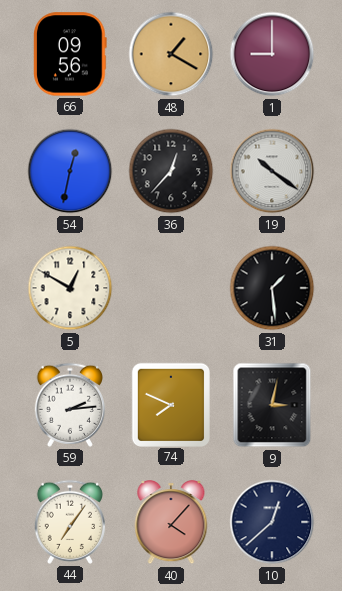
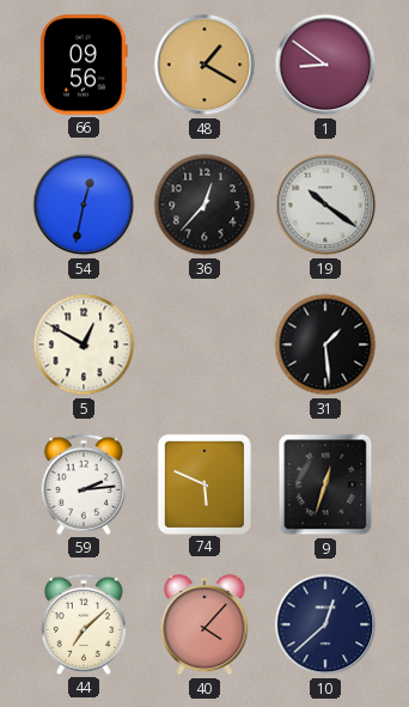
1: 9:00 -> 8:51 (325, 65)
74: 7:49 -> 5:49 (204, 483)
9: 3:02 -> 12:33 (325, 484)
44: 7:06 -> 7:08 (83, 624)
